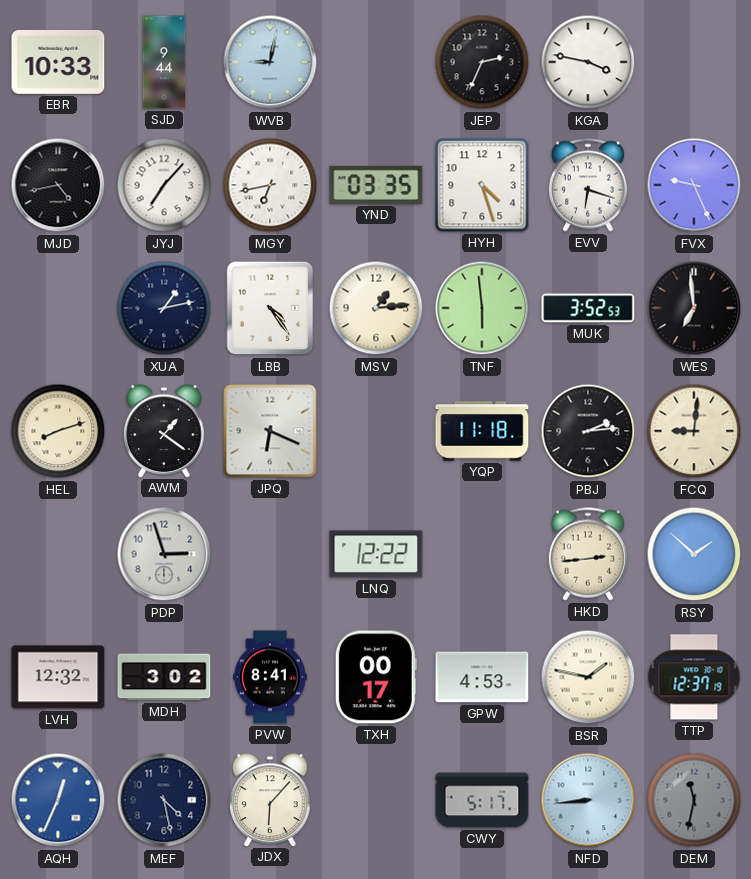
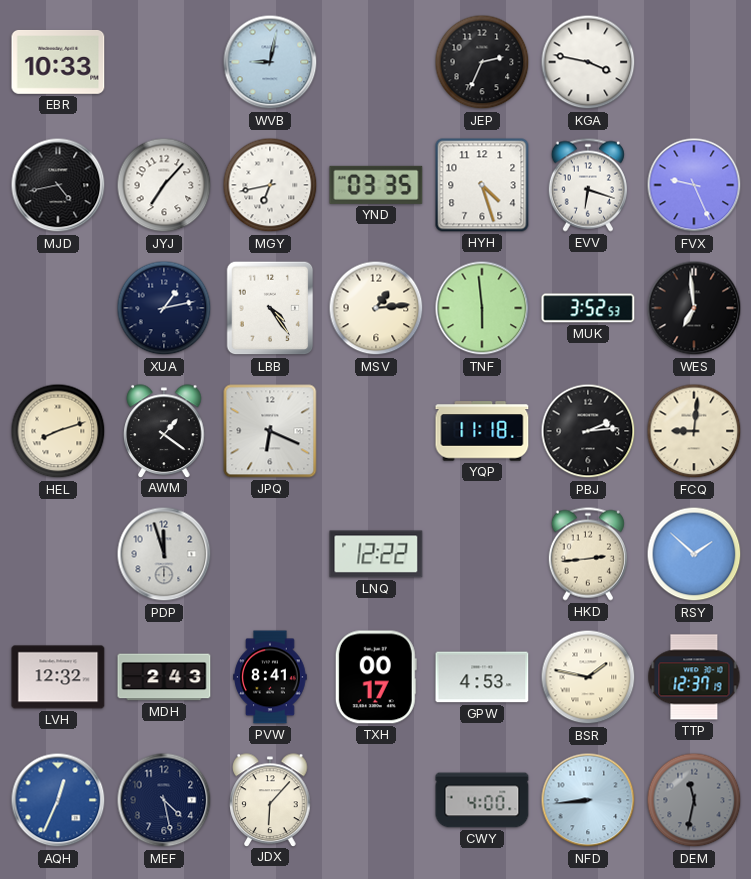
SJD: 9:44 -> none (164, 62)
PDP: 2:57 -> 11:57 (164, 554)
MDH: 3:02 -> 2:43 (164, 677)
CWY: 5:17 -> 4:00 (482, 800)
